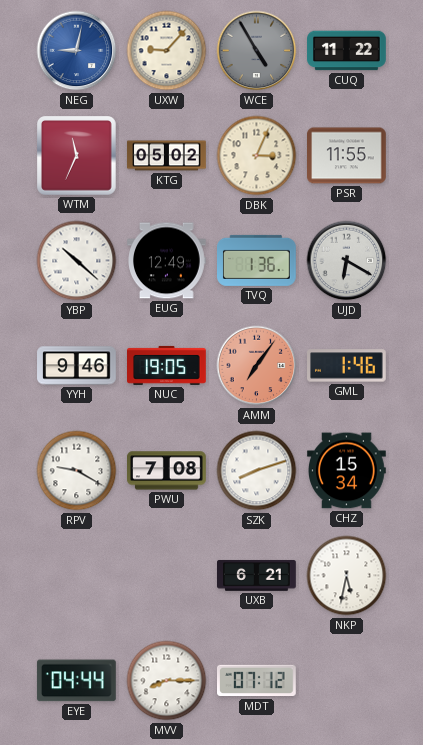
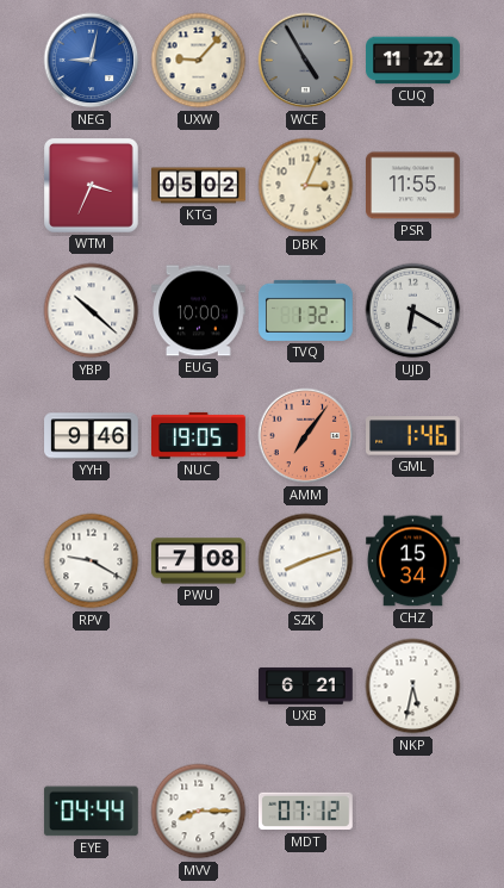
WTM: 11:34 -> 3:34 (92, 186)
EUG: 12:49 -> 10:00 (199, 311)
TVQ: 1:36 -> 1:32 (306, 310)
